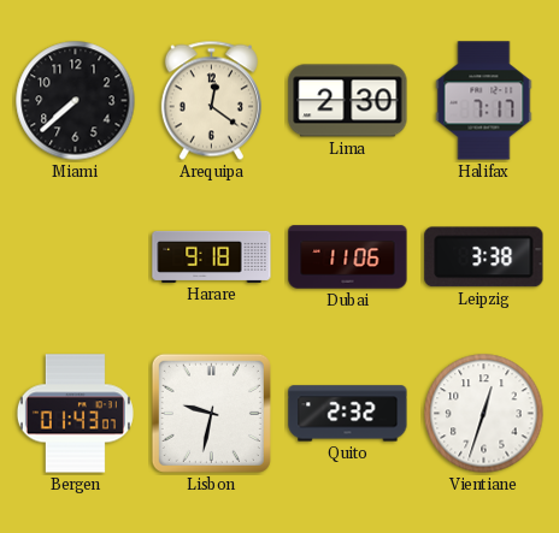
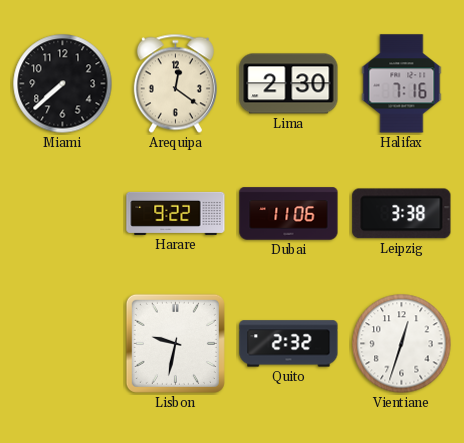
Halifax: 7:17 -> 7:16 (402, 84)
Harare: 9:18 -> 9:22 (176, 213)
Bergen: 01:43 -> none (75, 414)
